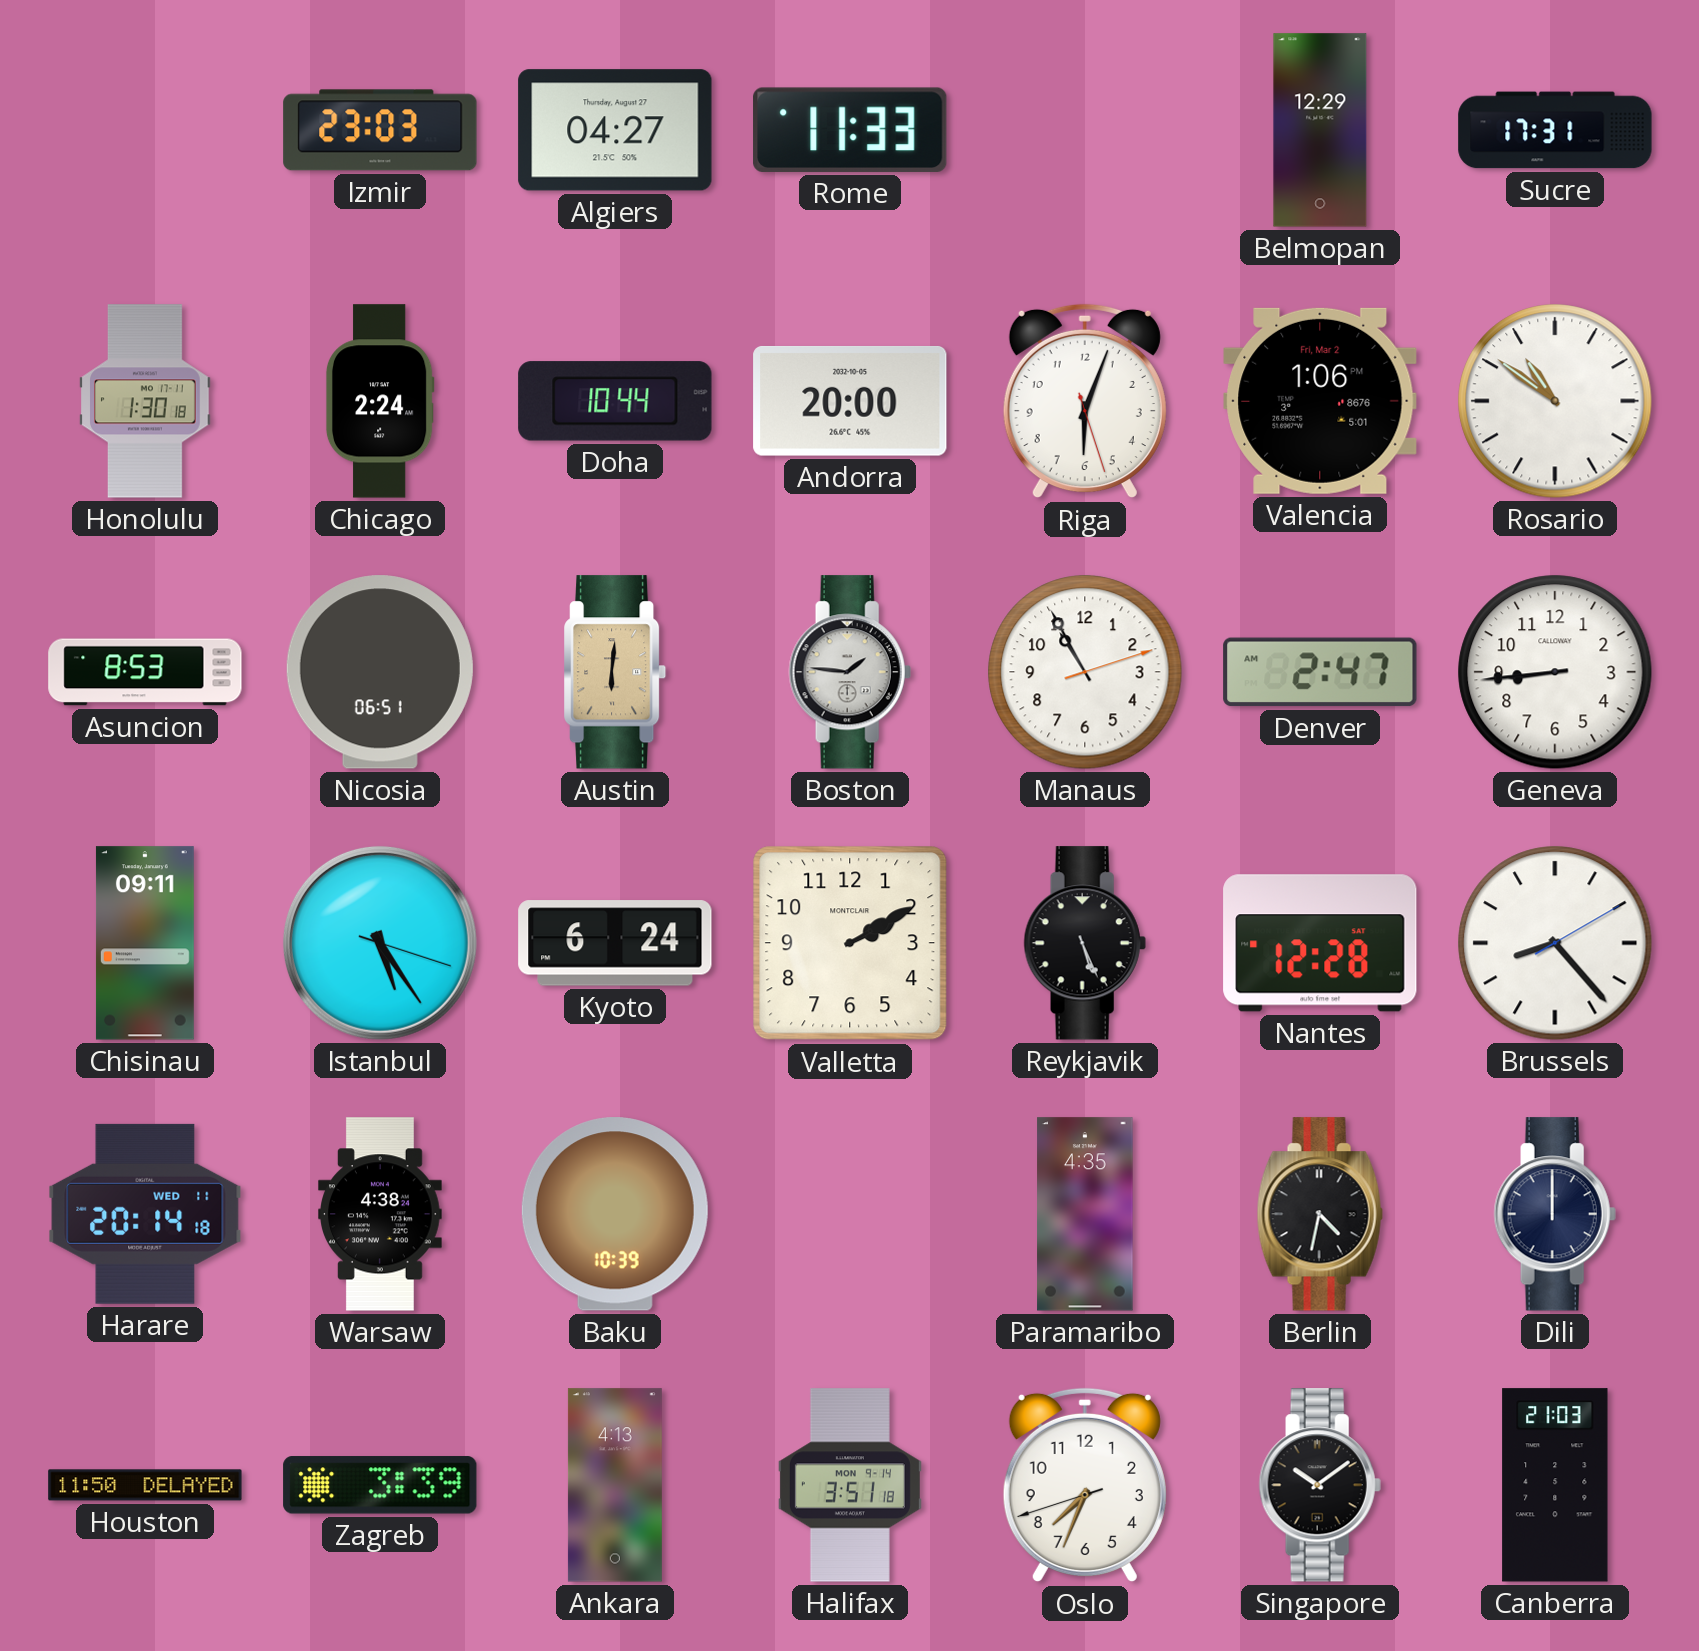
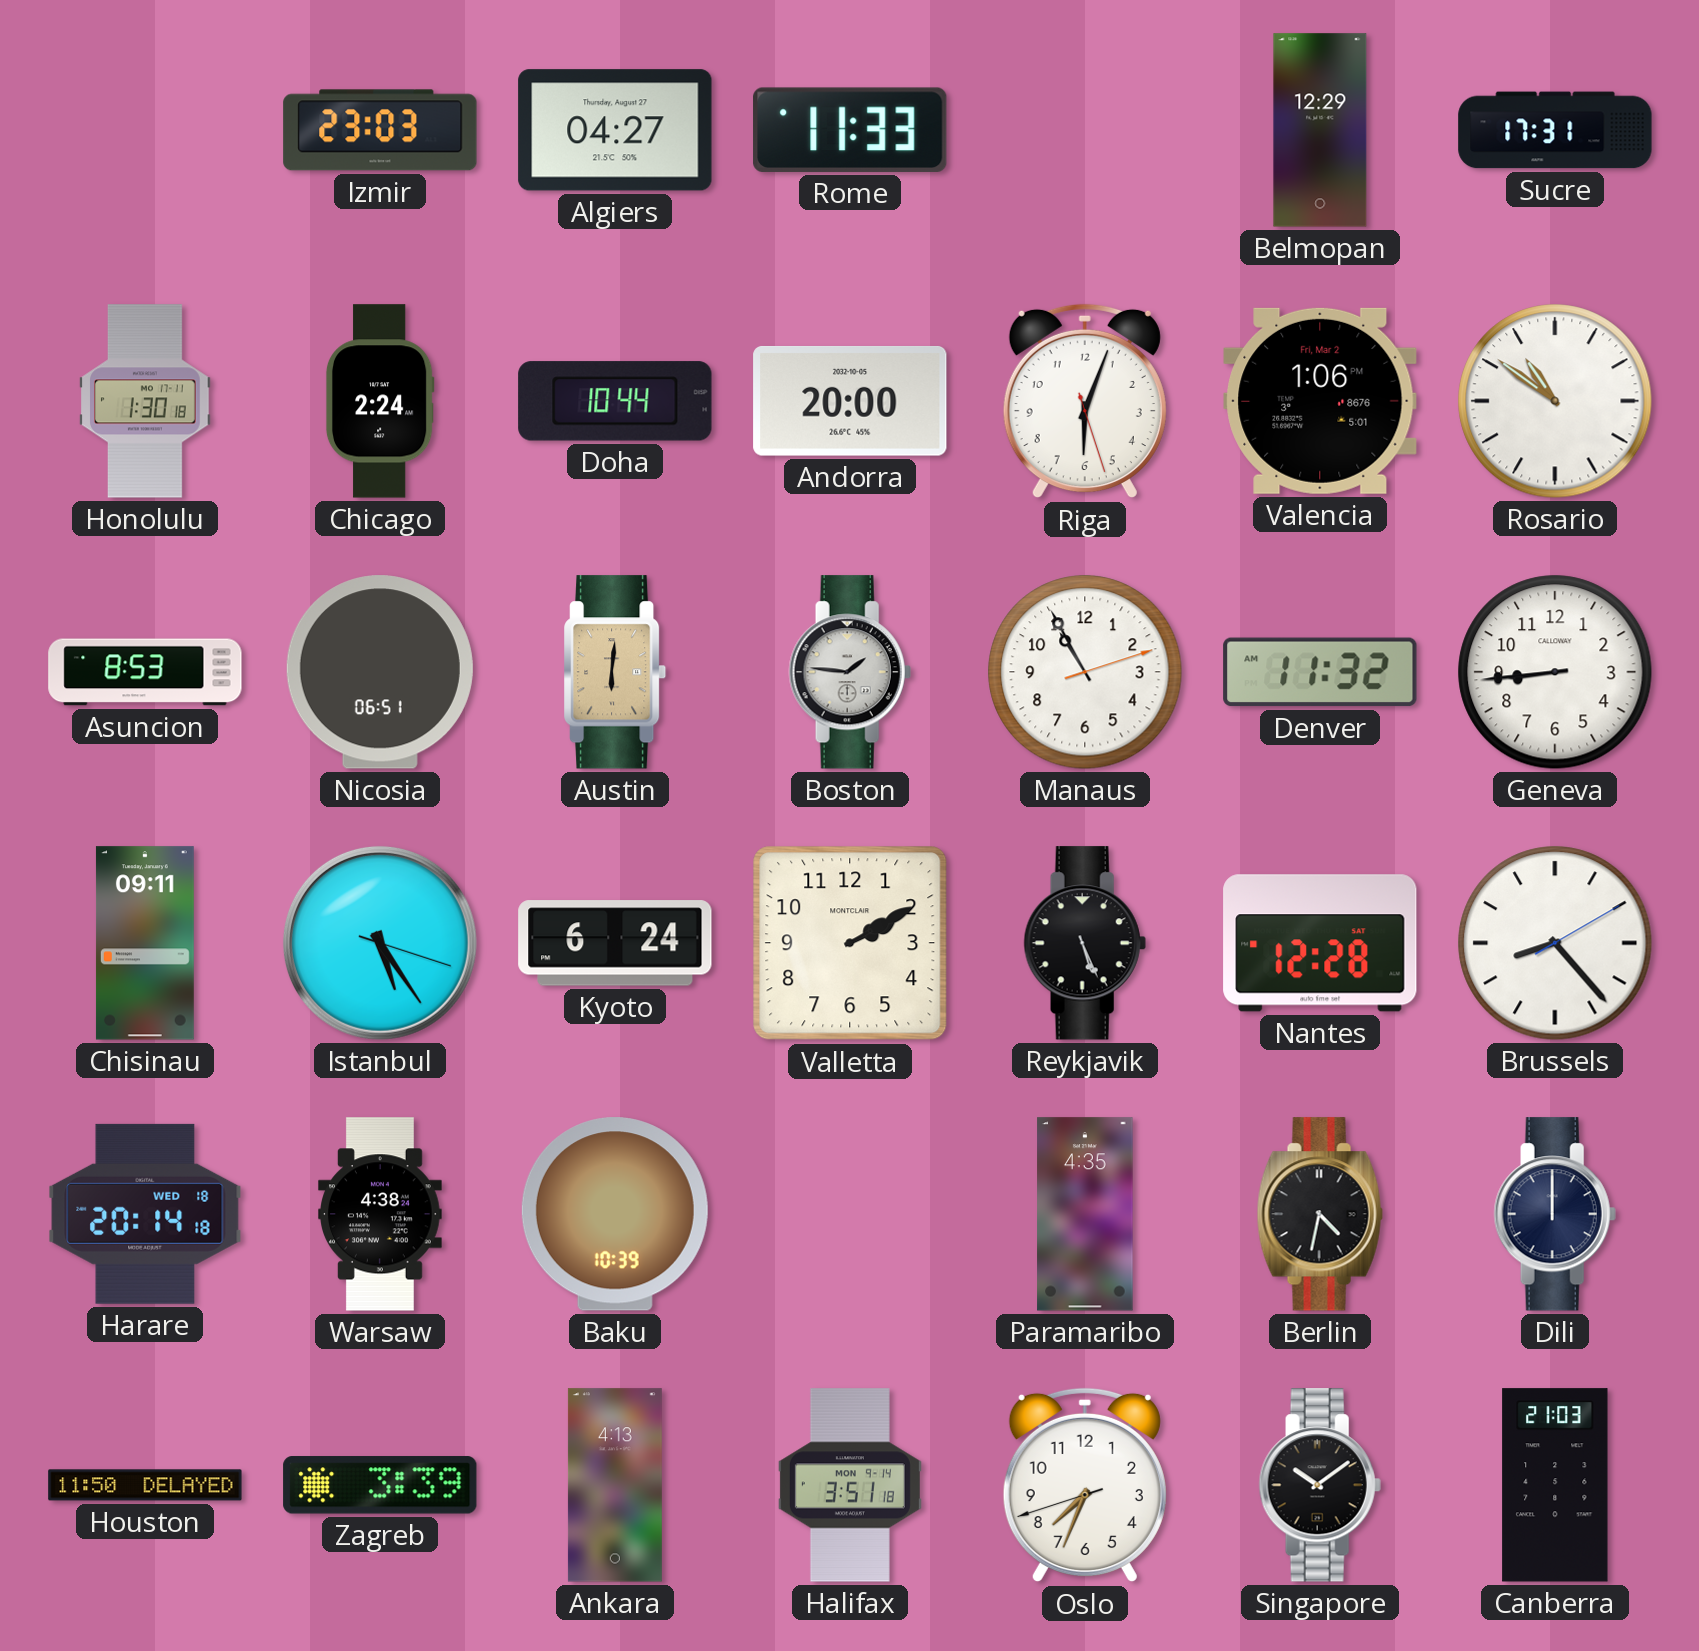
Denver: 2:47 -> 11:32 (1320, 672)
Harare date: WED 11 -> WED 18 (145, 1214)
